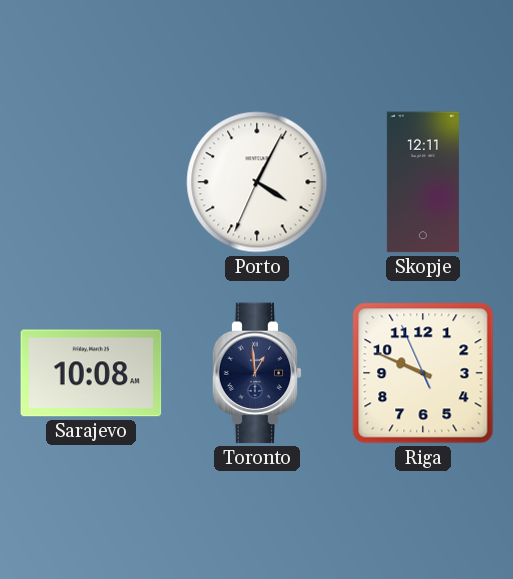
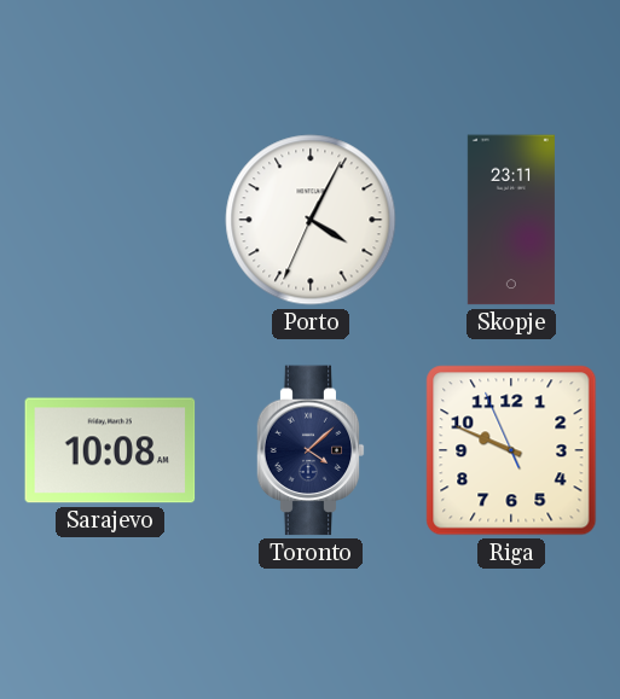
Skopje: 12:11 -> 23:11 (511, 220)
Toronto: 12:59 -> 4:08 (311, 450)
